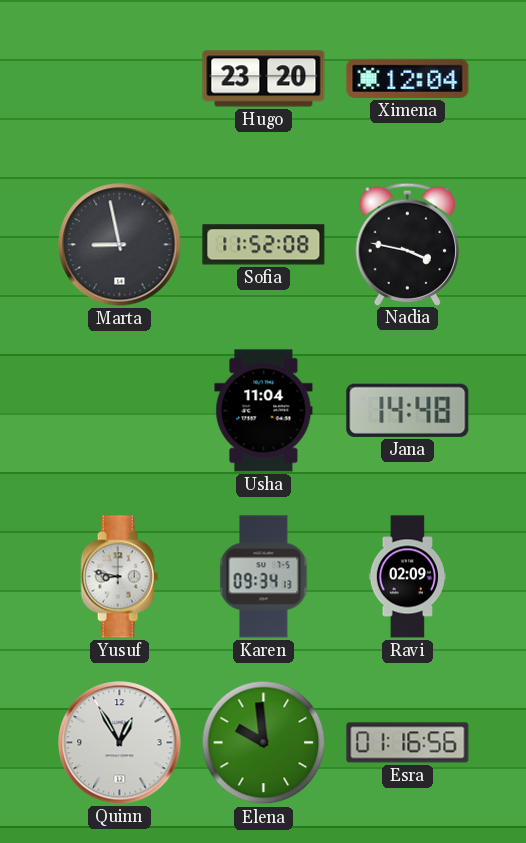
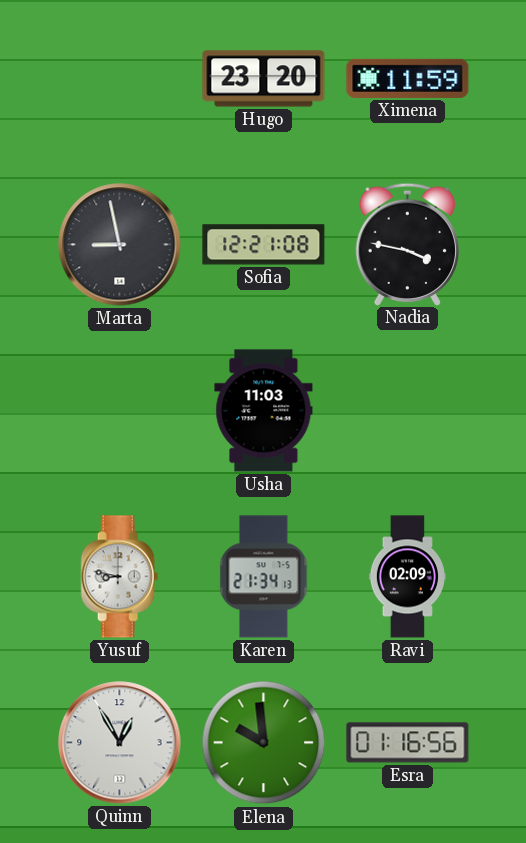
Ximena: 12:04 -> 11:59 (408, 78)
Sofia: 11:52 -> 12:21 (264, 245)
Usha: 11:04 -> 11:03 (264, 411)
Jana: 14:48 -> none (408, 410)
Karen: 09:34 -> 21:34 (264, 577)
